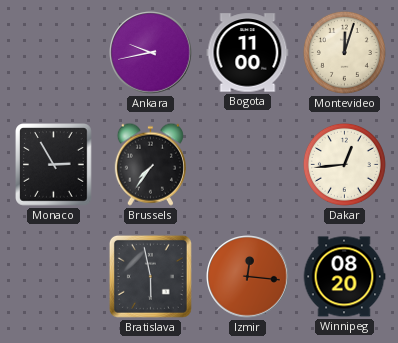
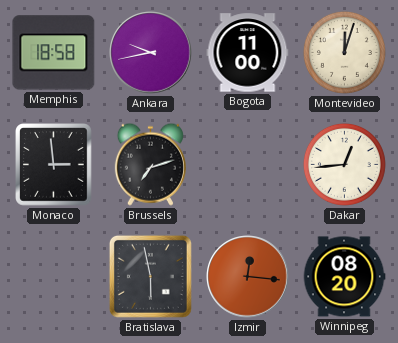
Memphis: none -> 18:58 (54, 53)
Monaco: 2:55 -> 2:59 (54, 165)
Brussels: 7:36 -> 7:12 (150, 164)
